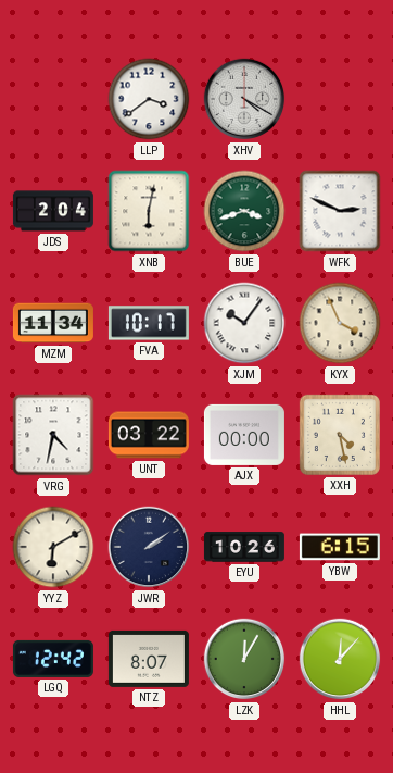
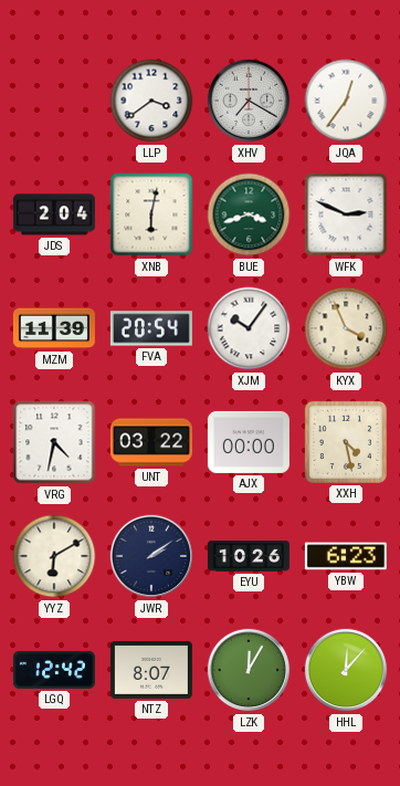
XHV: 4:20 -> 7:20 (249, 101)
JQA: none -> 12:36 (346, 101)
MZM: 11:34 -> 11:39 (54, 328)
FVA: 10:17 -> 20:54 (151, 328)
YBW: 6:15 -> 6:23 (346, 556)
